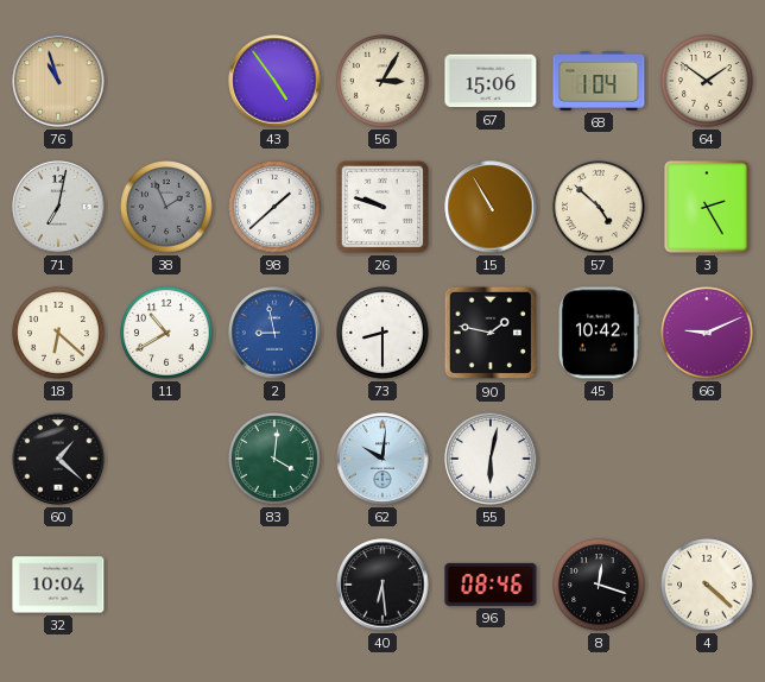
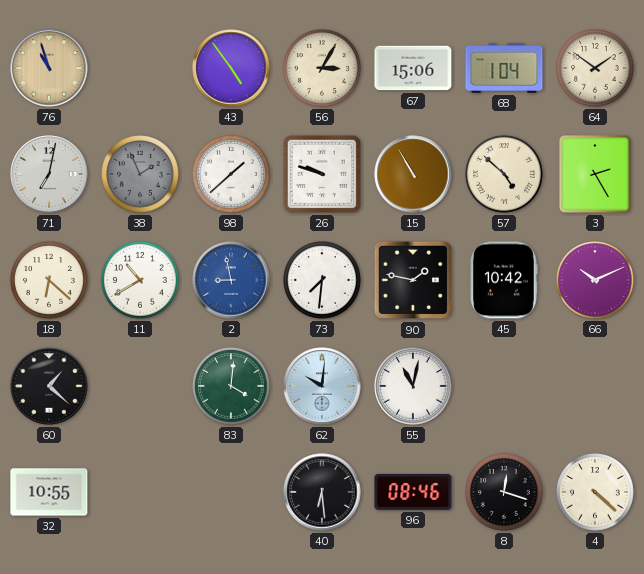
73: 8:30 -> 7:31 (323, 281)
66: 9:11 -> 10:11 (596, 281)
55: 6:02 -> 11:02 (413, 386)
32: 10:04 -> 10:55 (49, 492)
